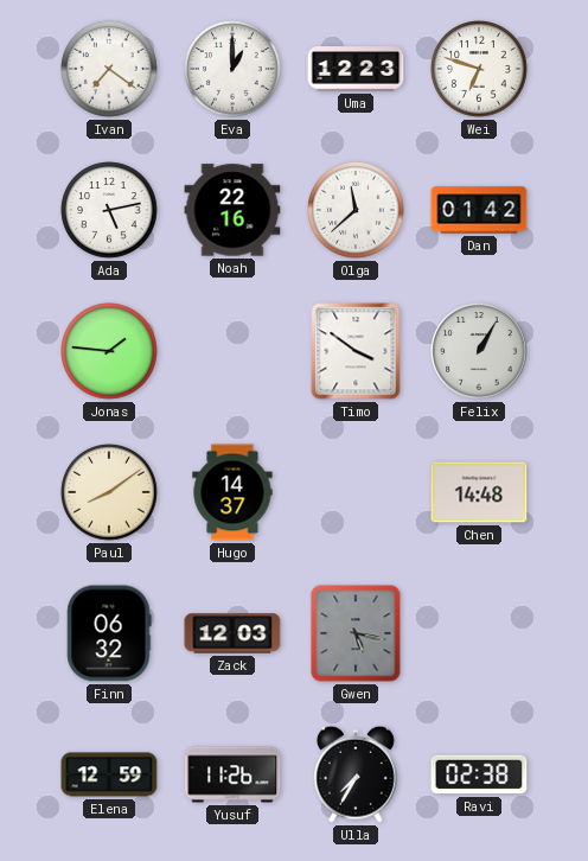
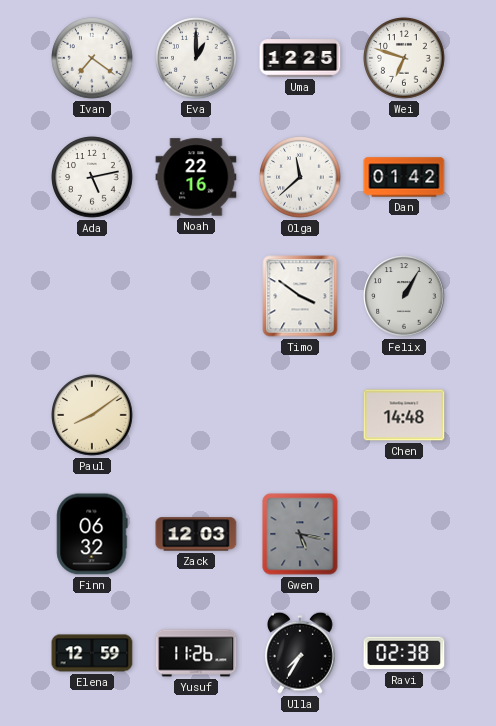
Uma: 12:23 -> 12:25 (300, 58)
Jonas: 1:46 -> none (109, 351)
Hugo: 14:37 -> none (232, 492)
